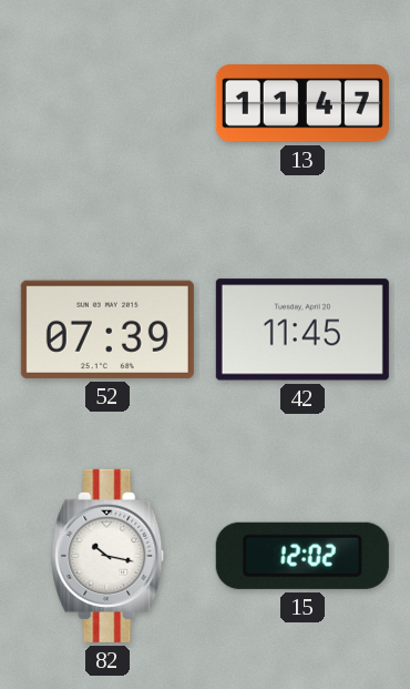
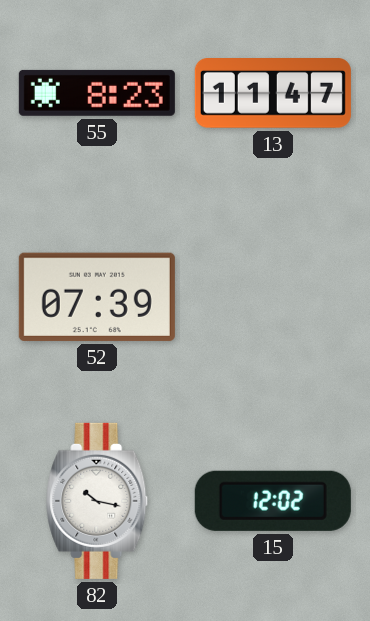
55: none -> 8:23 (97, 93)
42: 11:45 -> none (303, 330)
